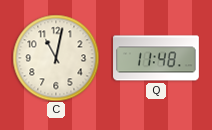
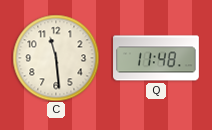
C: 11:02 -> 11:29 (56, 58)
